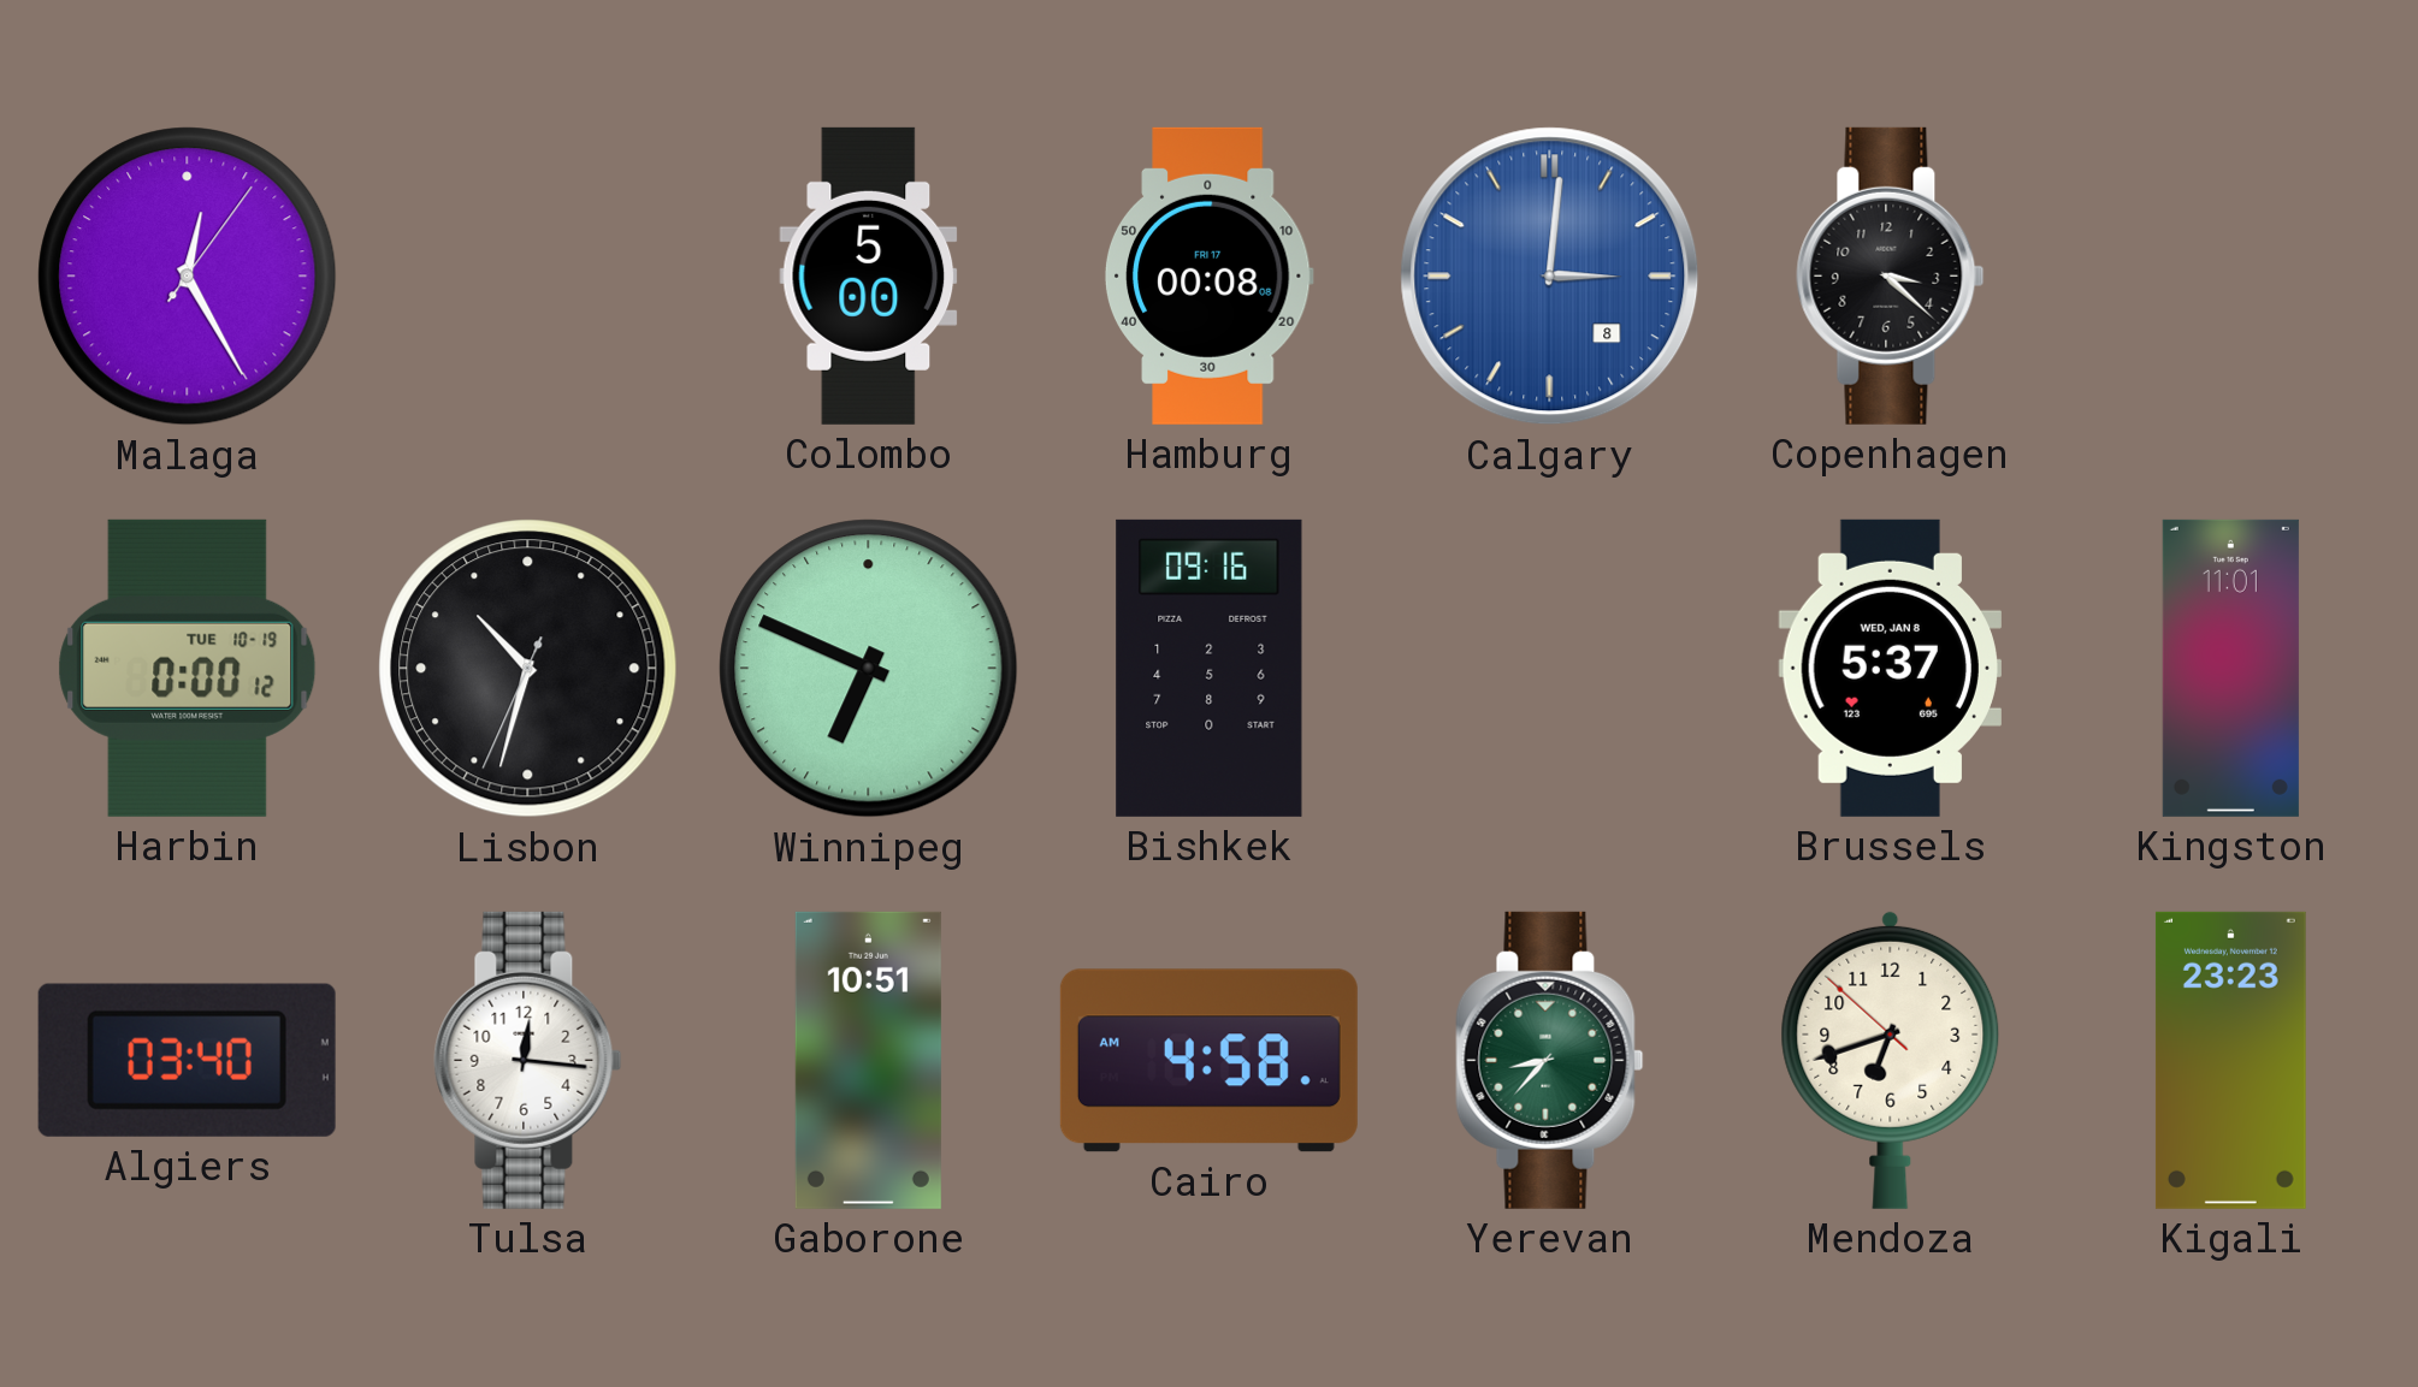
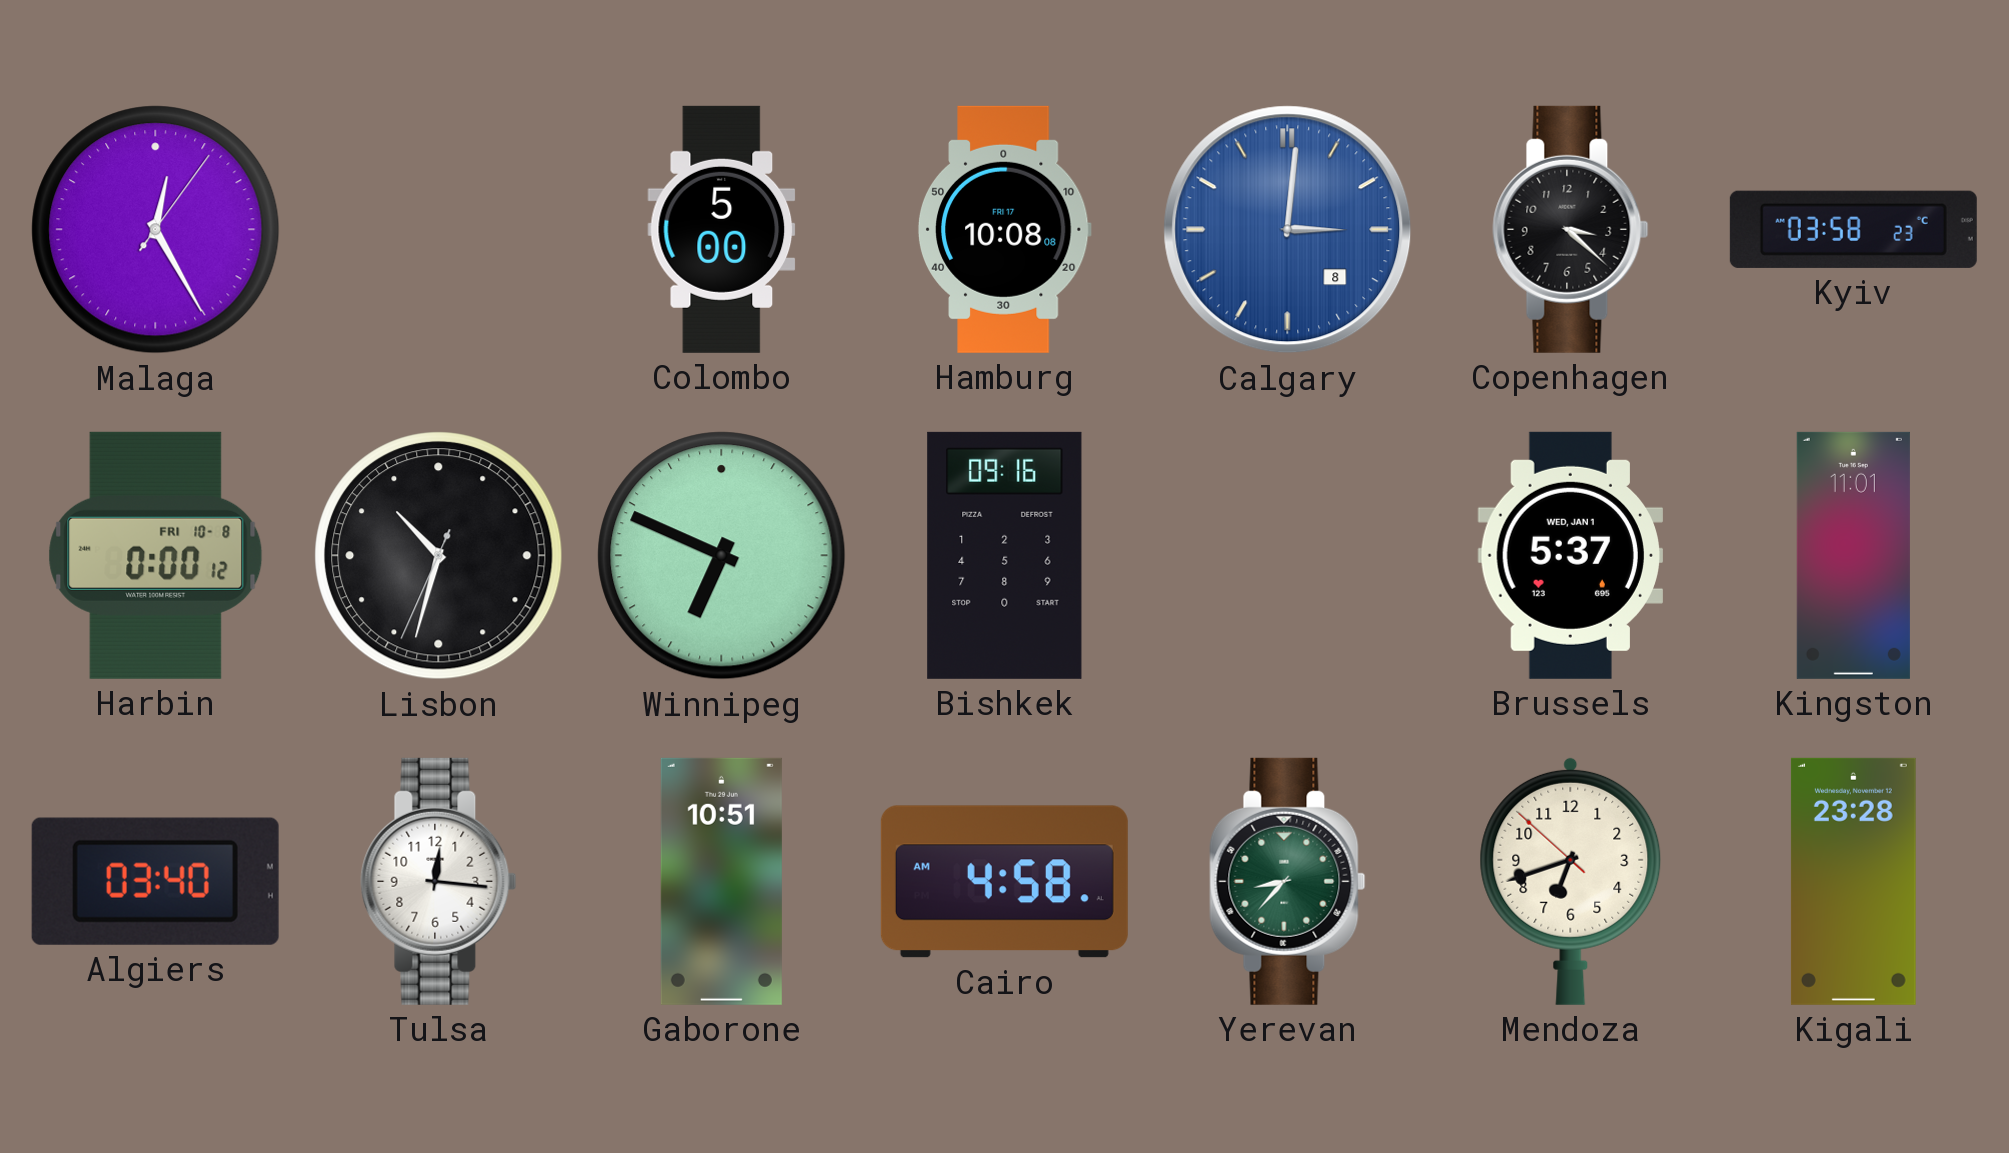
Hamburg: 00:08 -> 10:08 (1004, 229)
Kyiv: none -> 03:58 (1853, 229)
Harbin date: TUE 10-19 -> FRI 10-8 (156, 555)
Brussels date: WED, JAN 8 -> WED, JAN 1 (1570, 555)
Kigali: 23:23 -> 23:28 (1853, 881)
